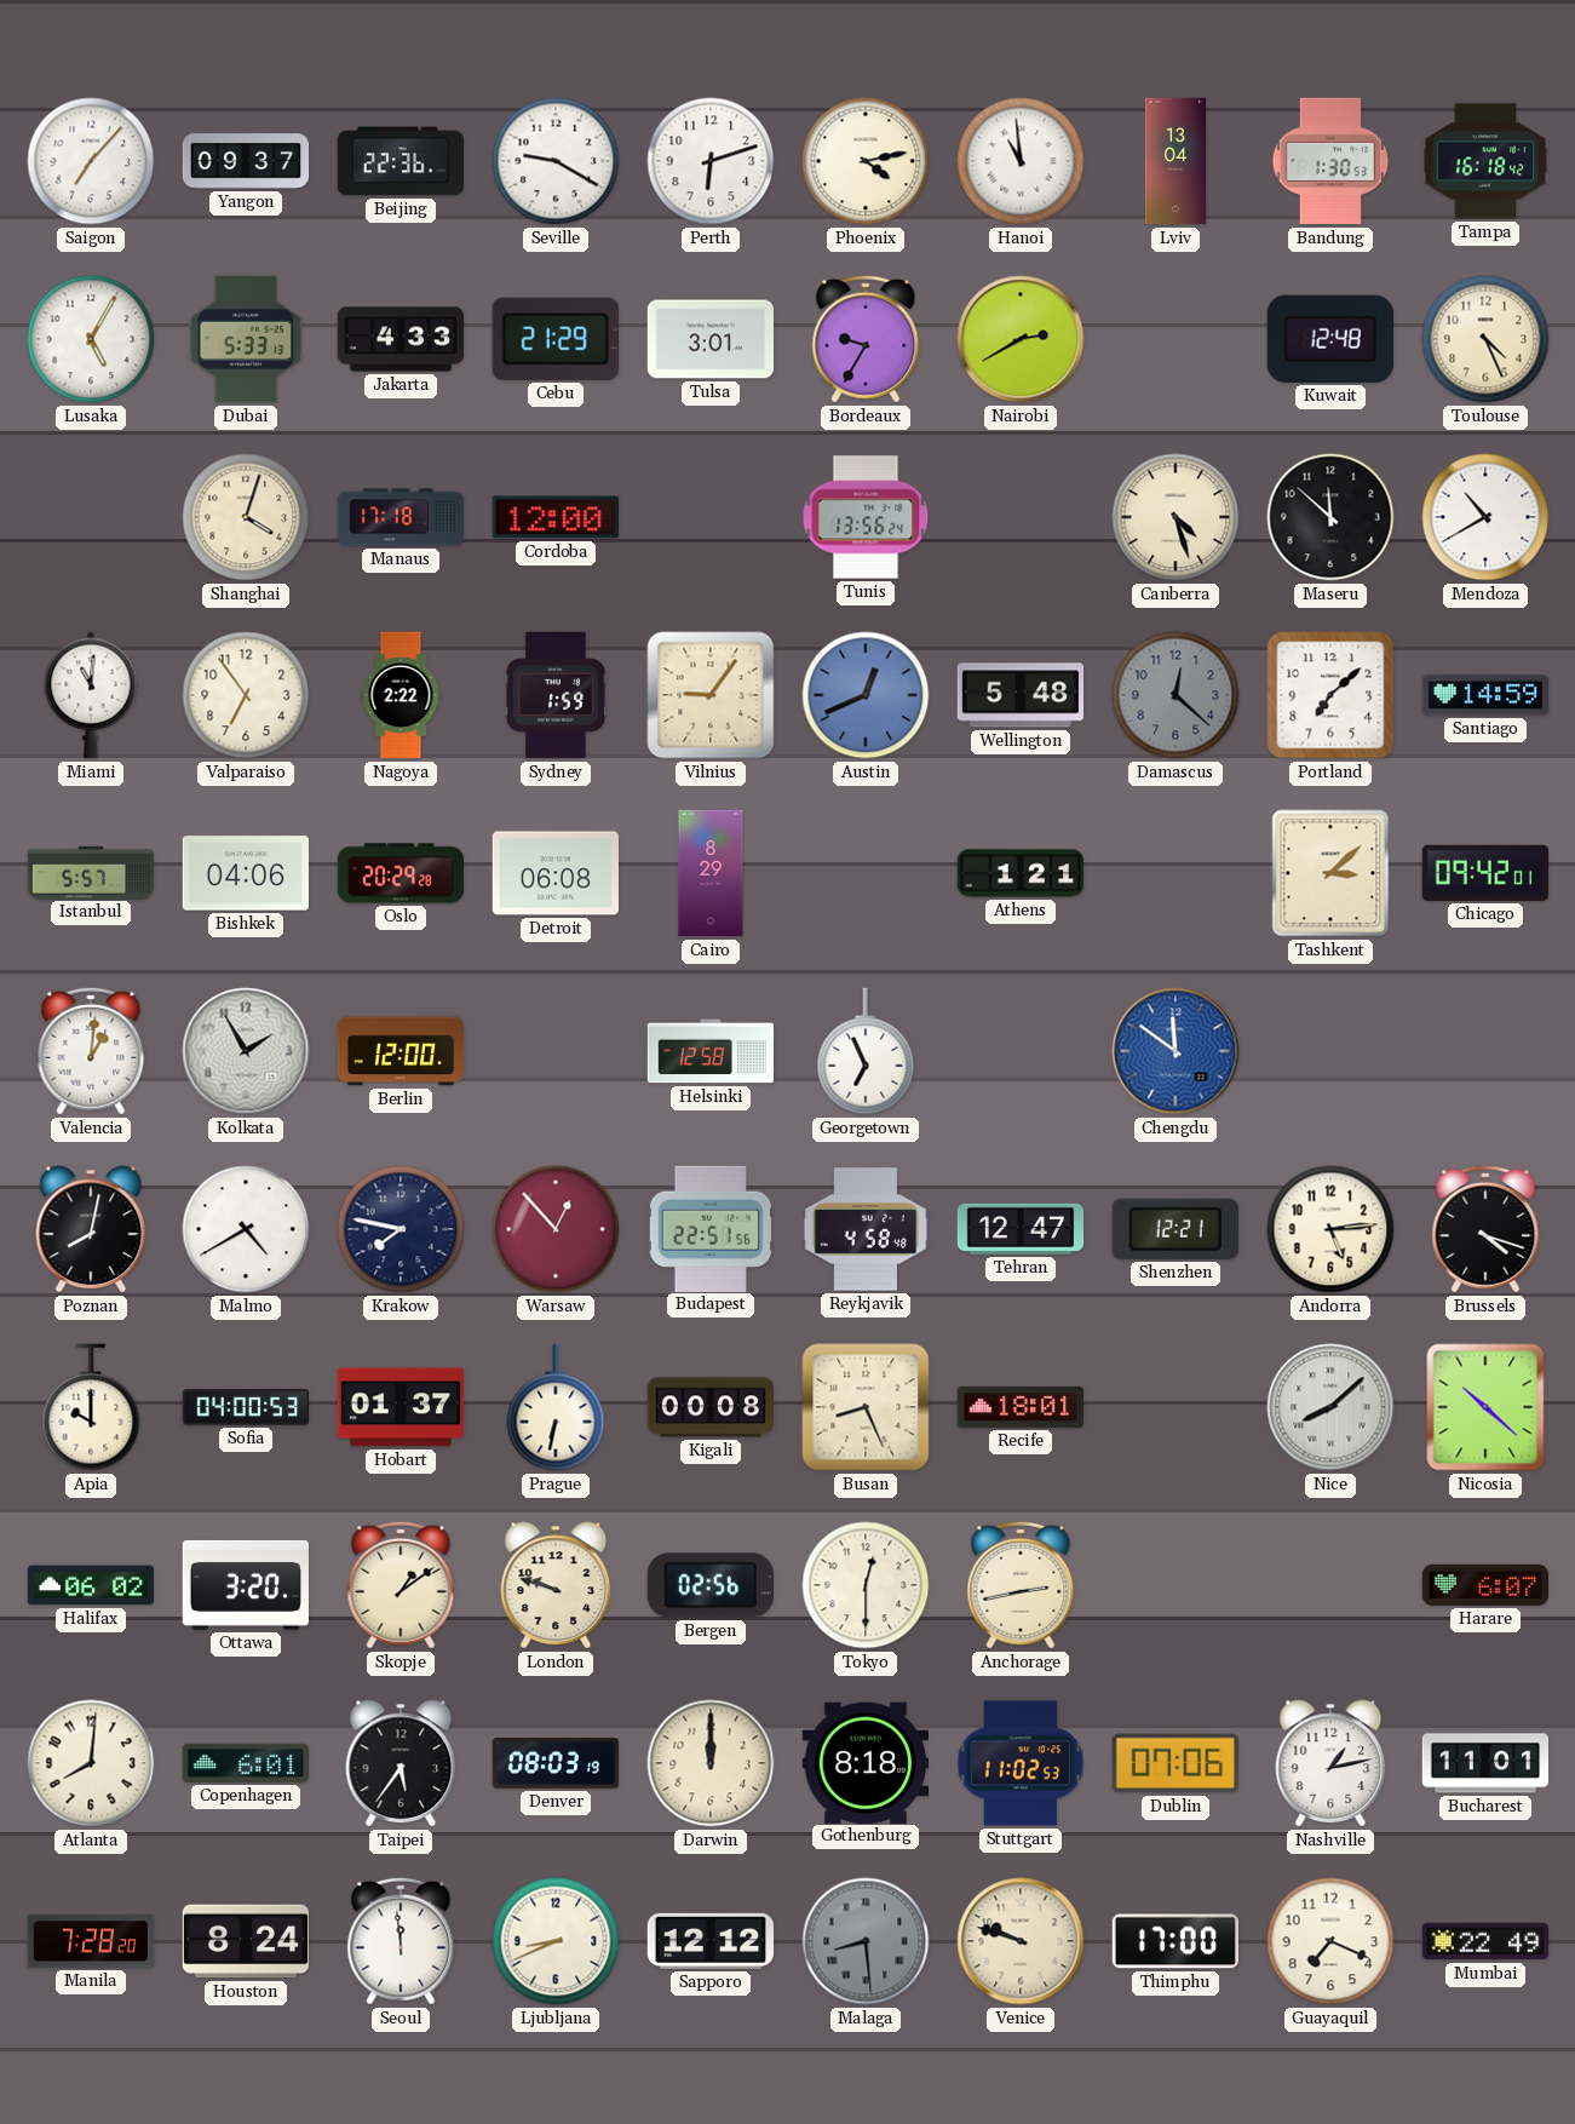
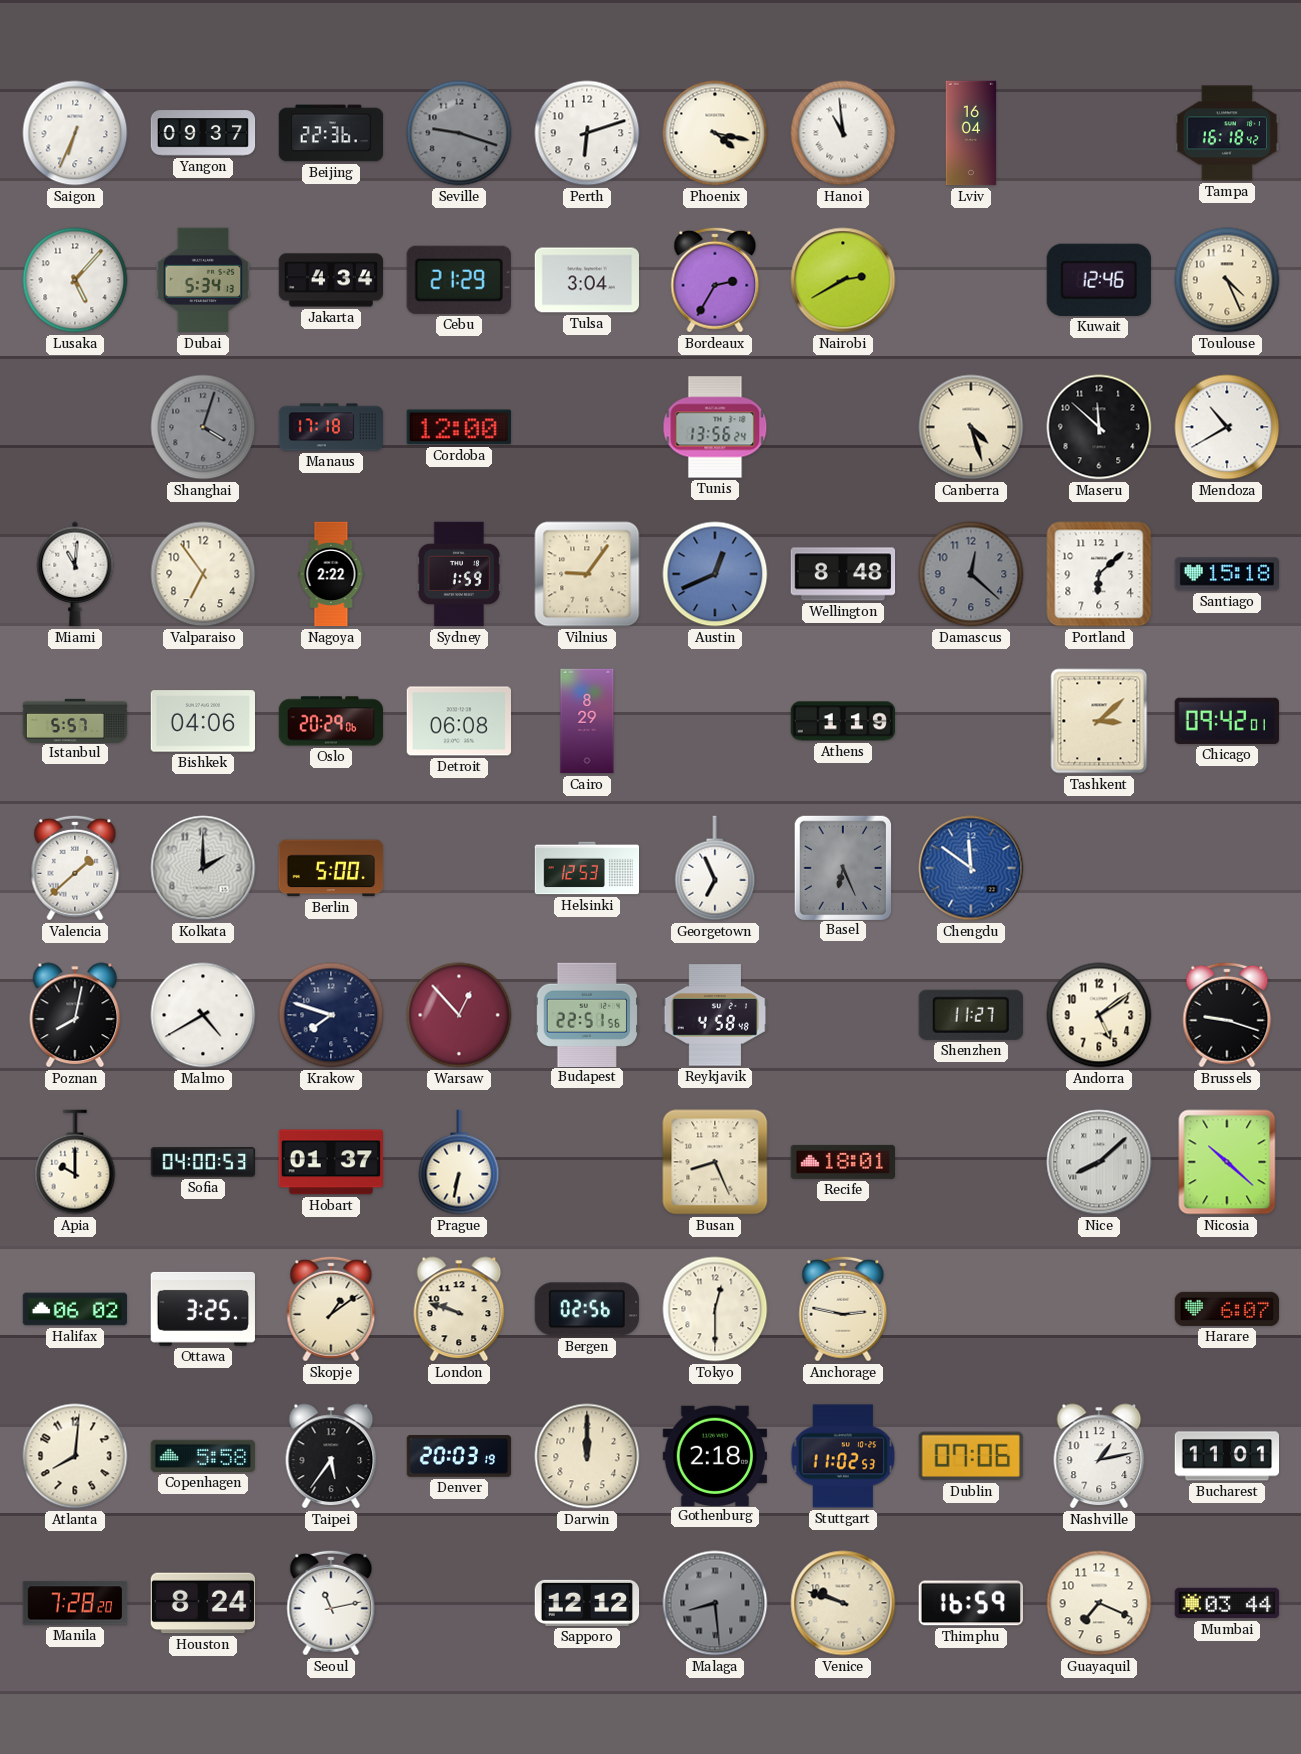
Saigon: 7:07 -> 6:34 (75, 133)
Seville: 9:20 -> 9:18 (459, 133)
Seville dial: white -> grey (459, 133)
Phoenix: 4:13 -> 4:17 (715, 133)
Lviv: 13:04 -> 16:04 (971, 133)
Bandung: 1:30 -> none (1330, 161)
Lusaka: 5:05 -> 5:07 (75, 280)
Dubai: 5:33 -> 5:34 (203, 280)
Jakarta: 4:33 -> 4:34 (331, 280)
Tulsa: 3:01 -> 3:04 (587, 280)
Bordeaux: 9:35 -> 2:35 (715, 280)
Kuwait: 12:48 -> 12:46 (1099, 280)
Shanghai dial: cream -> grey (203, 427)
Wellington: 5:48 -> 8:48 (843, 574)
Portland: 7:08 -> 6:08 (1099, 574)
Santiago: 14:59 -> 15:18 (1227, 574)
Oslo: 20:29:28 -> 20:29:06 (331, 721)
Athens: 1:21 -> 1:19 (843, 721)
Valencia: 1:01 -> 1:38 (75, 868)
Kolkata: 1:55 -> 2:00 (203, 868)
Berlin: 12:00 -> 5:00 (331, 868)
Helsinki: 12:58 -> 12:53 (587, 868)
Basel: none -> 6:26 (842, 867)
Krakow: 7:47 -> 7:48 (331, 1015)
Tehran: 12:47 -> none (1021, 1229)
Shenzhen: 12:21 -> 11:27 (971, 1015)
Andorra: 5:14 -> 5:09 (1099, 1015)
Brussels: 4:18 -> 9:18 (1227, 1015)
Kigali: 00:08 -> none (711, 1407)
Ottawa: 3:20 -> 3:25 (202, 1309)
Anchorage: 2:43 -> 2:47 (843, 1309)
Copenhagen: 6:01 -> 5:58 (202, 1456)
Denver: 08:03 -> 20:03 (459, 1456)
Gothenburg: 8:18 -> 2:18 (714, 1455)
Seoul: 11:59 -> 11:13 (331, 1603)
Ljubljana: 8:41 -> none (556, 1941)
Thimphu: 17:00 -> 16:59 (970, 1603)
Mumbai: 22:49 -> 03:44 (1227, 1603)
